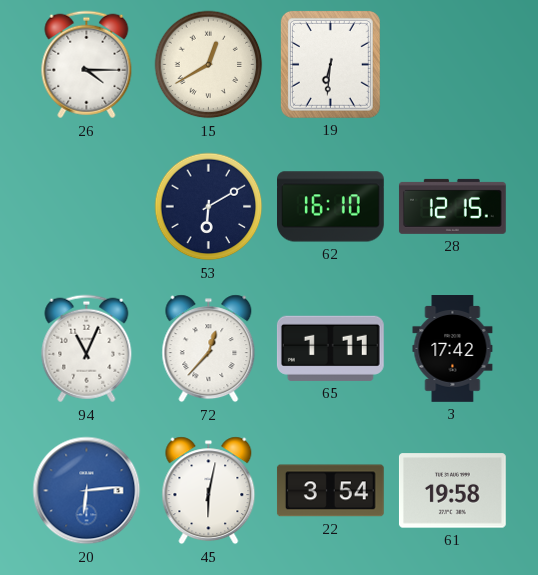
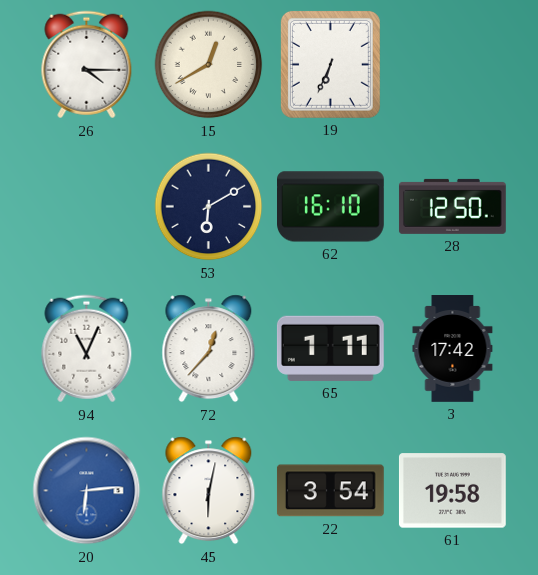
19: 6:31 -> 6:34 (330, 64)
28: 12:15 -> 12:50 (452, 206)
